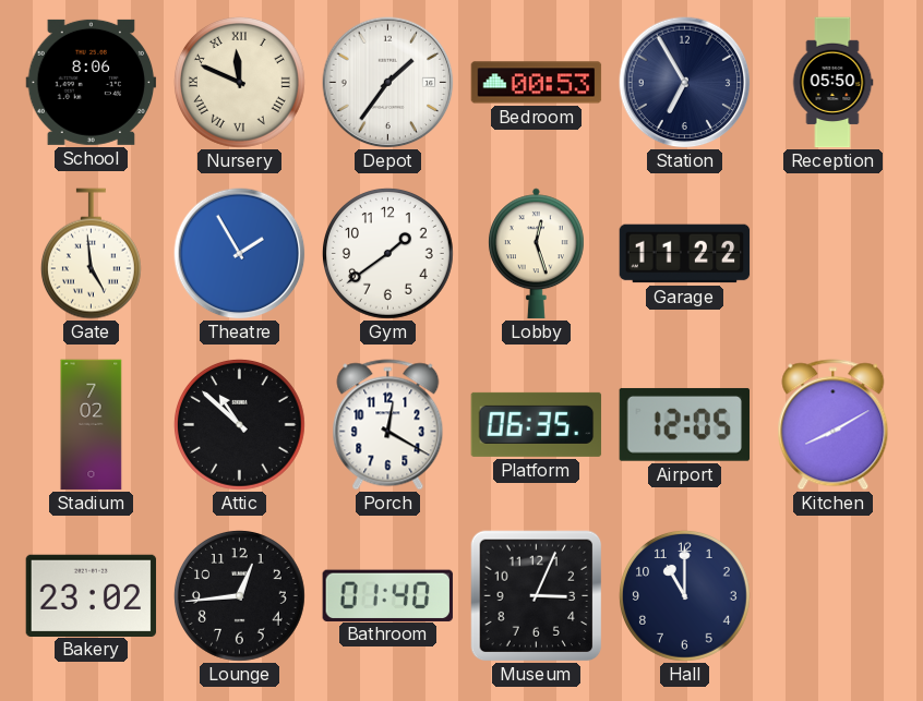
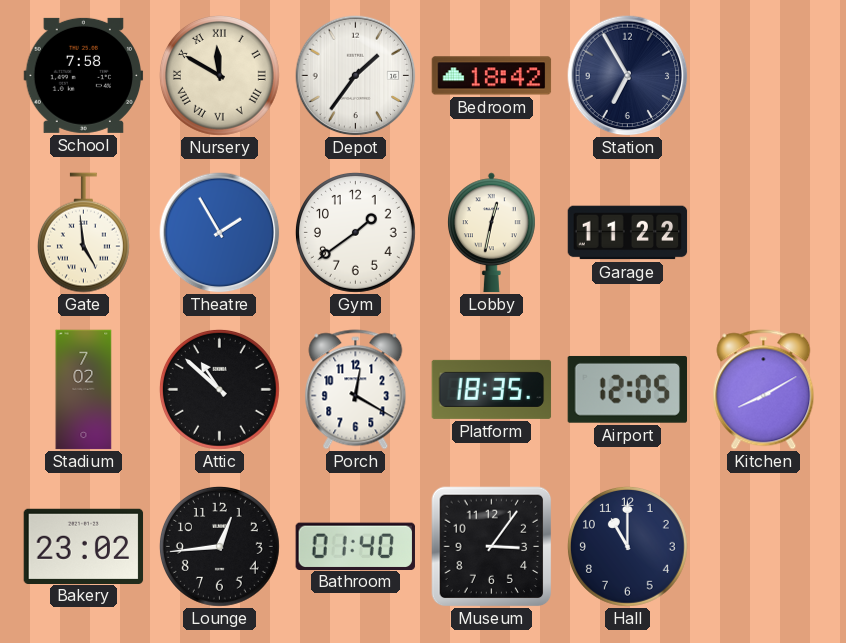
School: 8:06 -> 7:58 (84, 75)
Nursery: 11:49 -> 11:50 (219, 75)
Bedroom: 00:53 -> 18:42 (492, 76)
Reception: 05:50 -> none (832, 83)
Lobby: 12:27 -> 12:32 (491, 233)
Platform: 06:35 -> 18:35 (492, 389)
Museum: 3:04 -> 3:06 (492, 547)
